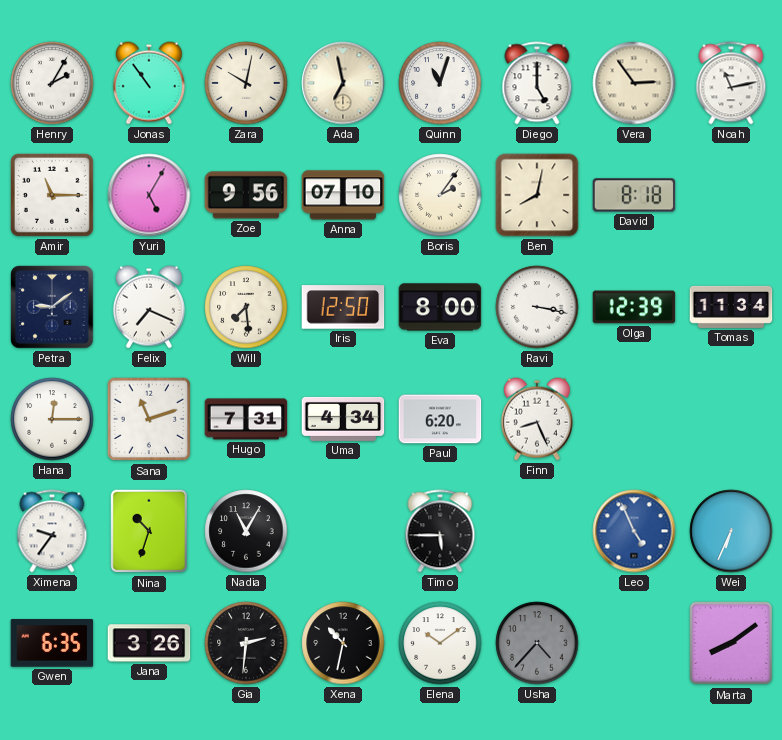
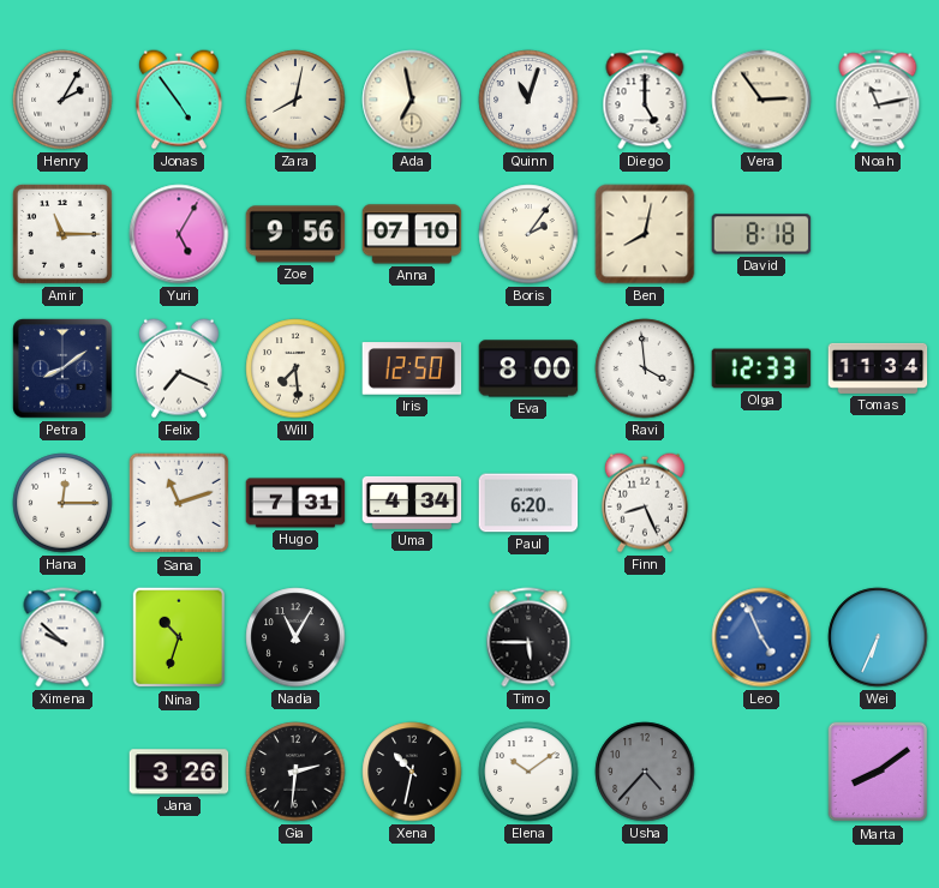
Jonas: 10:54 -> 4:54 (179, 100)
Zara: 10:02 -> 8:02 (295, 100)
Petra: 9:09 -> 8:09 (62, 368)
Ravi: 3:17 -> 3:59 (645, 368)
Olga: 12:39 -> 12:33 (761, 368)
Ximena: 9:36 -> 9:52 (62, 637)
Gwen: 6:35 -> none (52, 643)
